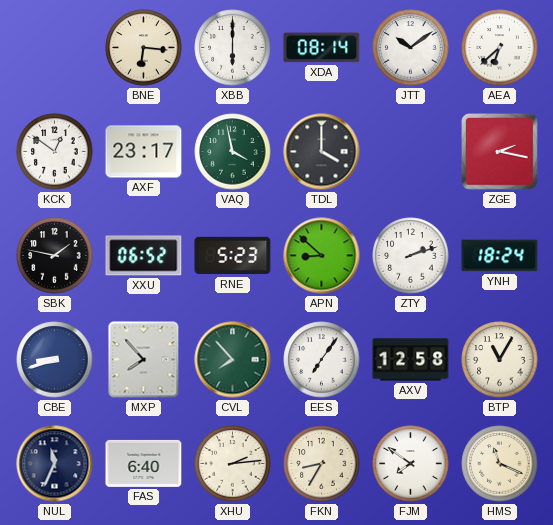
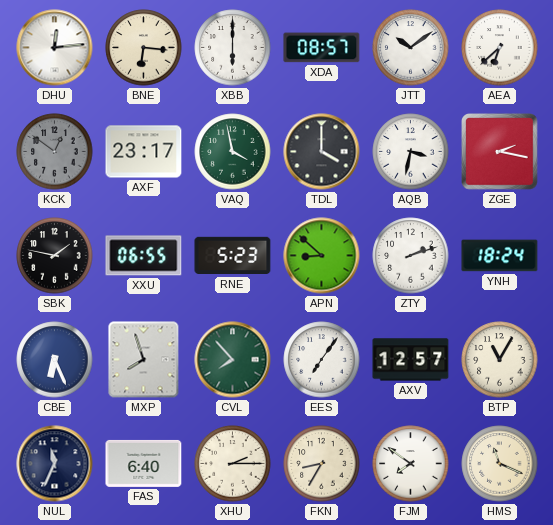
DHU: none -> 12:14 (55, 48)
XDA: 08:14 -> 08:57 (322, 48)
KCK dial: white -> grey (55, 152)
AQB: none -> 3:32 (411, 152)
XXU: 06:52 -> 06:55 (144, 256)
CBE: 8:42 -> 6:26 (55, 360)
MXP: 7:53 -> 7:57 (144, 360)
AXV: 12:58 -> 12:57 (411, 360)
XHU: 2:14 -> 2:15 (233, 464)
